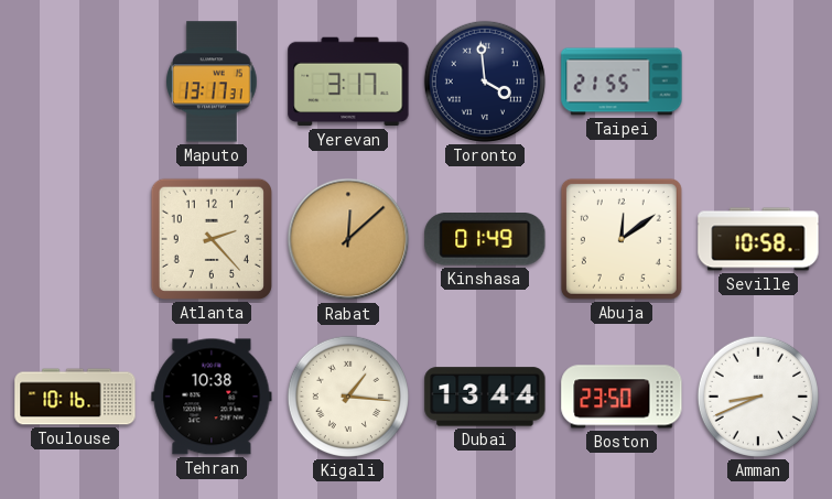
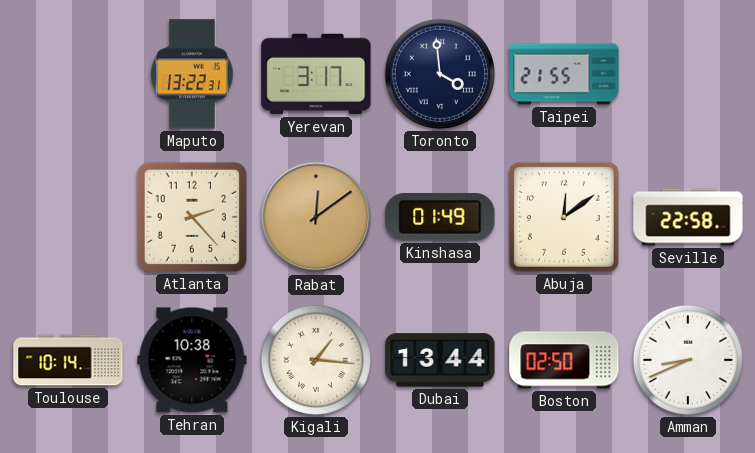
Maputo: 13:17 -> 13:22 (192, 74)
Rabat: 12:08 -> 12:09 (316, 217)
Seville: 10:58 -> 22:58 (688, 217)
Toulouse: 10:16 -> 10:14 (68, 360)
Boston: 23:50 -> 02:50 (564, 360)
